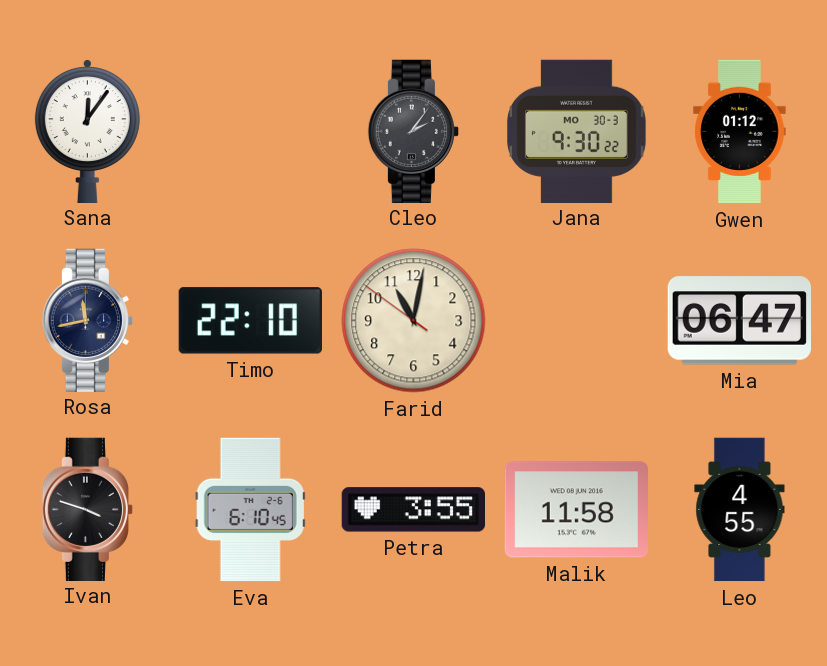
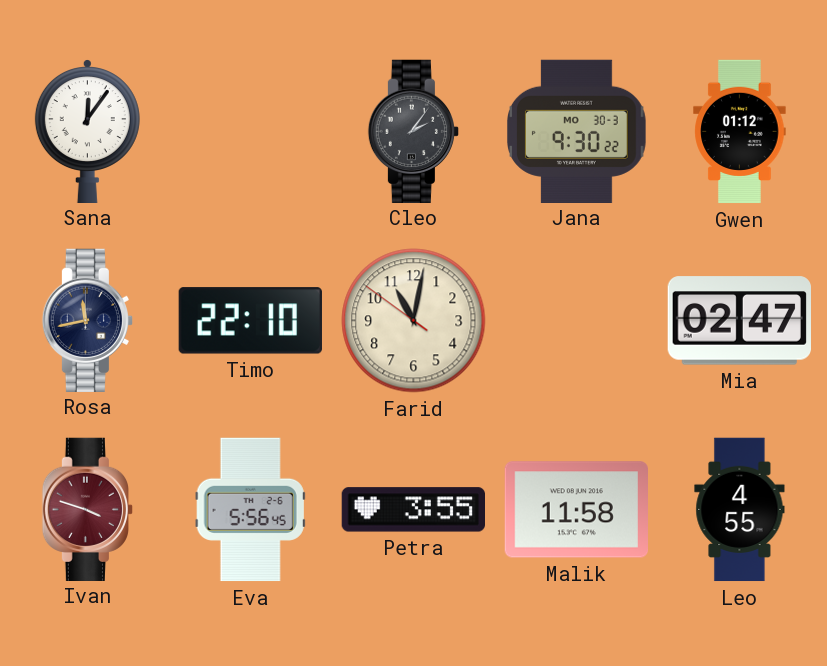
Mia: 06:47 -> 02:47 (739, 321)
Ivan dial: black -> burgundy (87, 509)
Eva: 6:10 -> 5:56 (250, 510)
